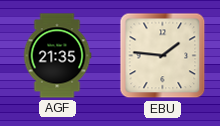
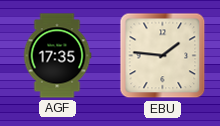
AGF: 21:35 -> 17:35 (57, 56)
